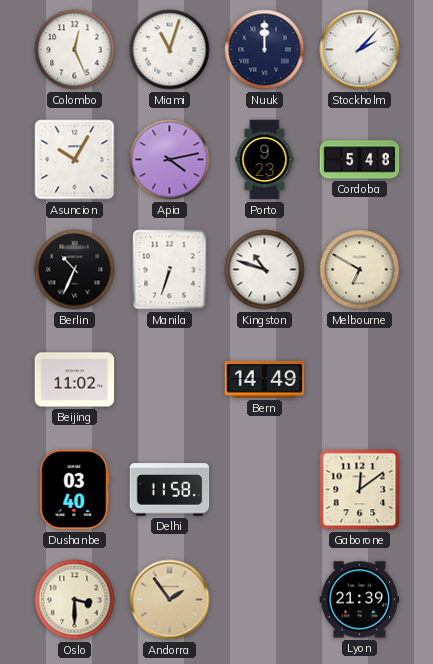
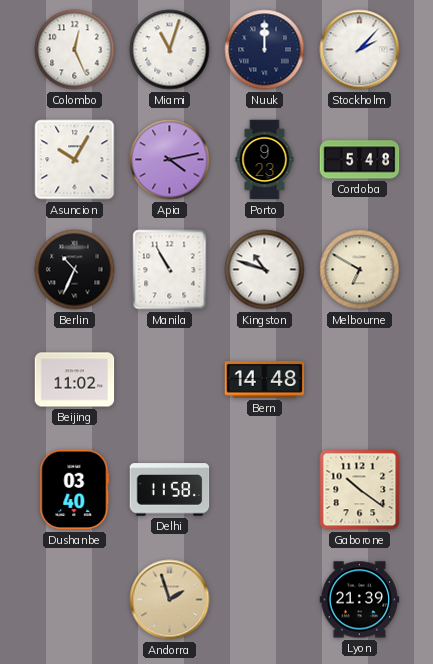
Manila: 6:33 -> 10:55 (170, 270)
Bern: 14:49 -> 14:48 (265, 380)
Gaborone: 12:09 -> 10:21 (360, 490)
Oslo: 3:30 -> none (75, 600)
Andorra: 1:54 -> 1:57 (170, 600)
